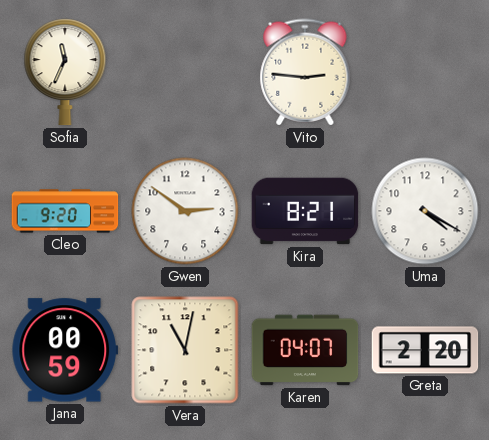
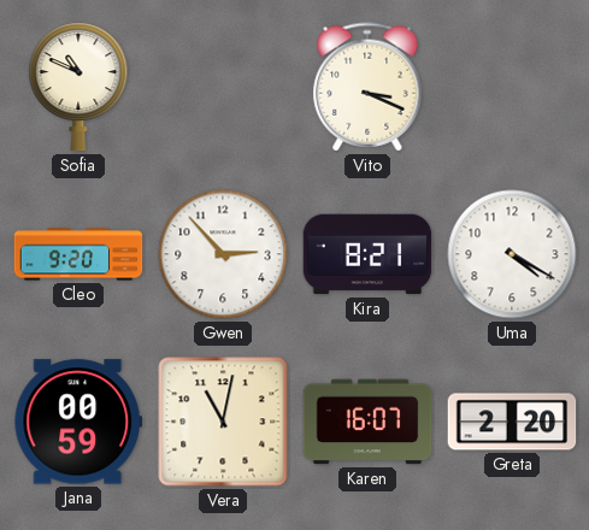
Sofia: 11:34 -> 10:49 (78, 87)
Vito: 2:46 -> 3:19 (367, 87)
Gwen: 2:51 -> 2:53 (223, 254)
Karen: 04:07 -> 16:07 (367, 422)
